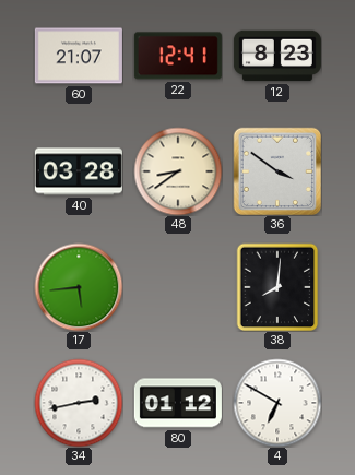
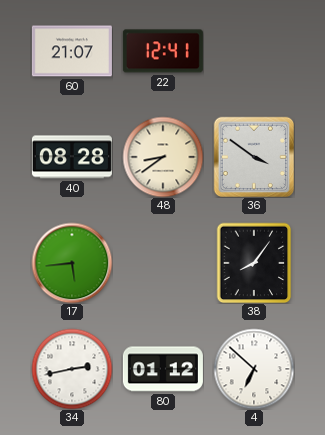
12: 8:23 -> none (277, 56)
40: 03:28 -> 08:28 (72, 157)
38: 8:01 -> 8:06 (254, 263)
4: 6:50 -> 6:52 (254, 369)
